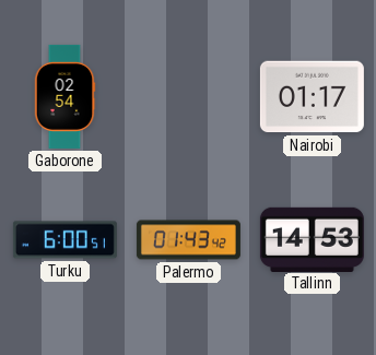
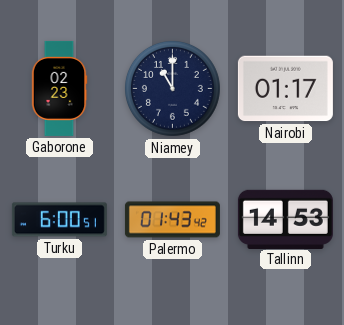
Gaborone: 02:54 -> 02:23 (59, 88)
Niamey: none -> 11:00 (172, 88)
